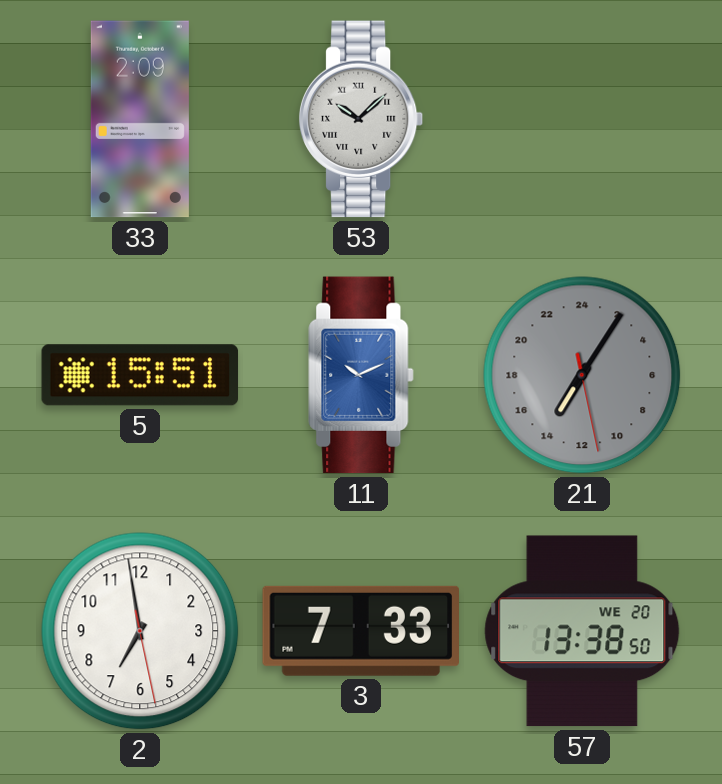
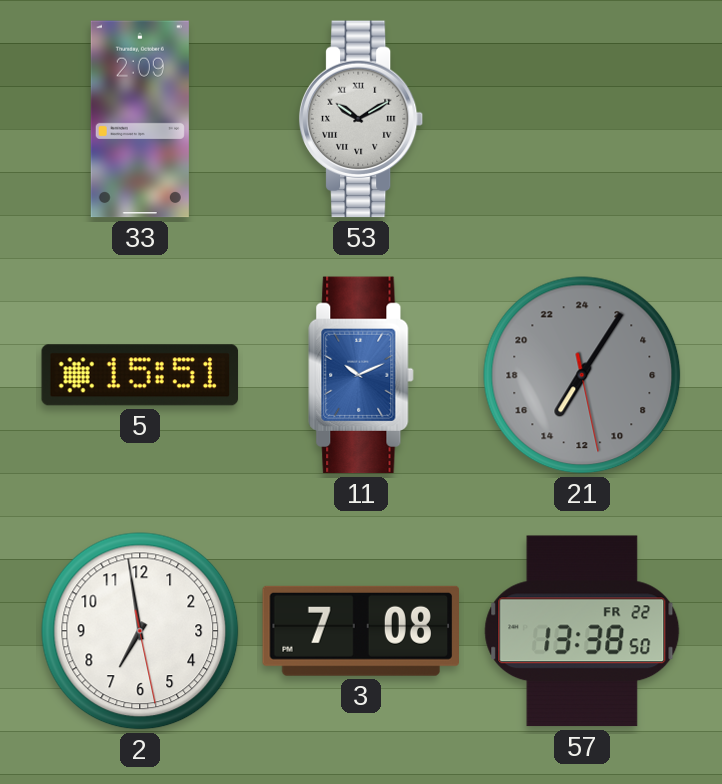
53: 10:08 -> 10:10 (361, 119)
3: 7:33 -> 7:08 (360, 631)
57 date: WE 20 -> FR 22 (582, 631)
